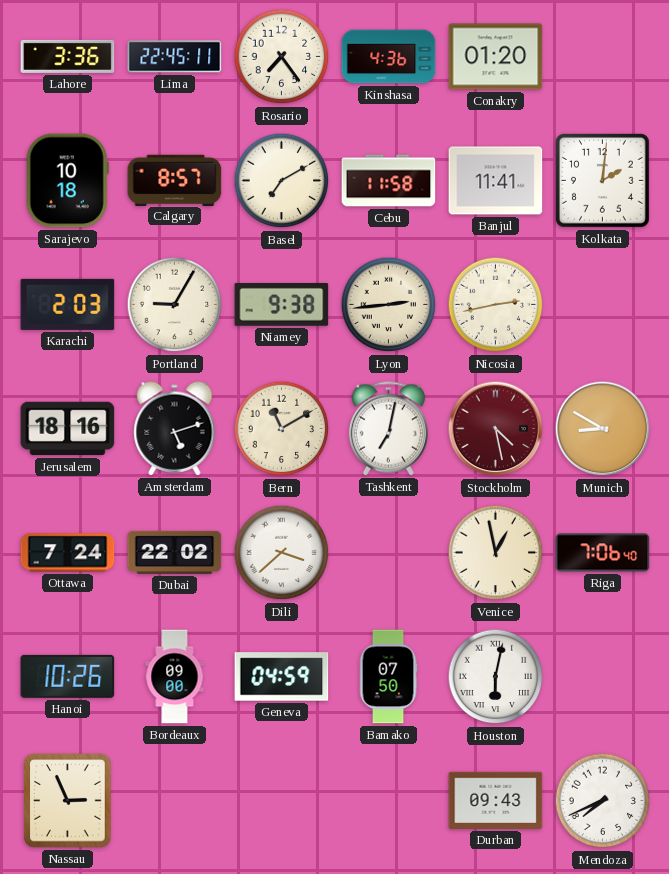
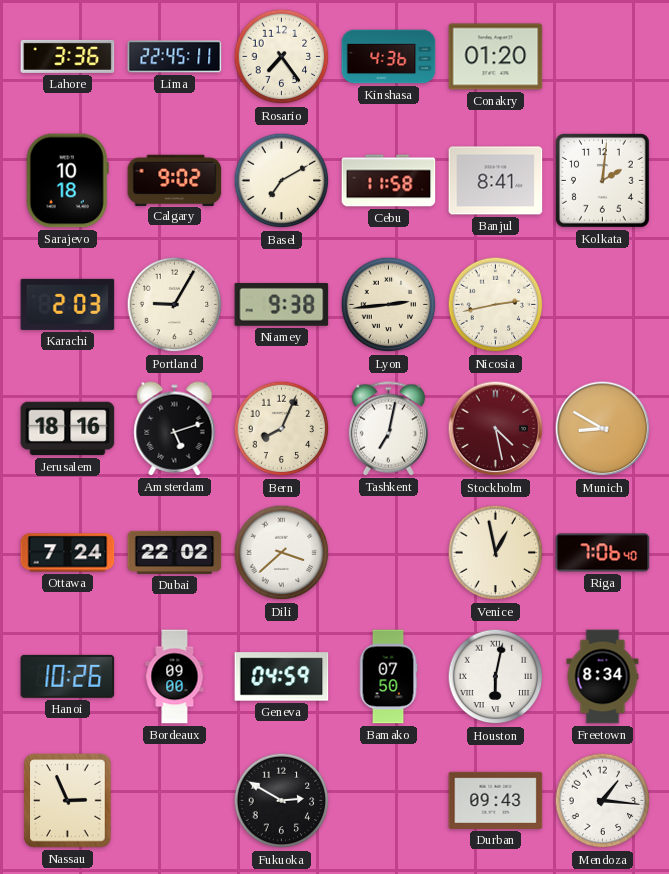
Calgary: 8:57 -> 9:02 (175, 180)
Banjul: 11:41 -> 8:41 (496, 181)
Bern: 11:10 -> 8:04 (282, 429)
Freetown: none -> 8:34 (603, 677)
Fukuoka: none -> 2:50 (282, 801)
Mendoza: 7:41 -> 1:16 (603, 801)
